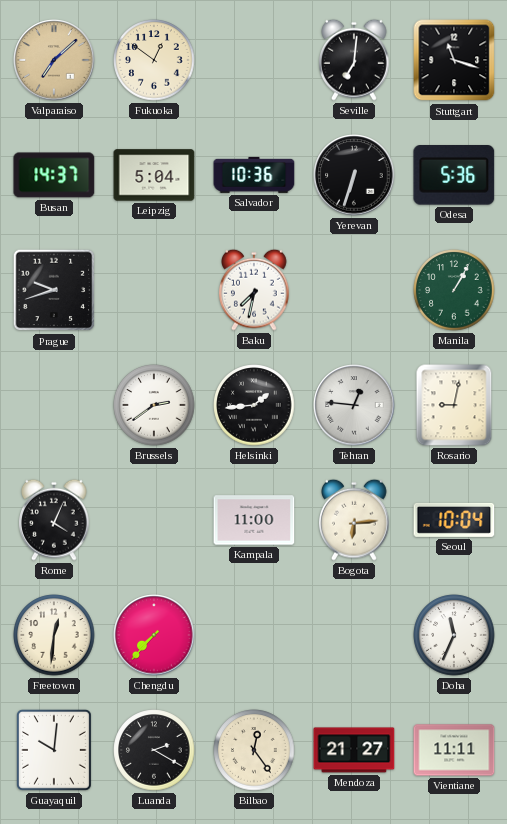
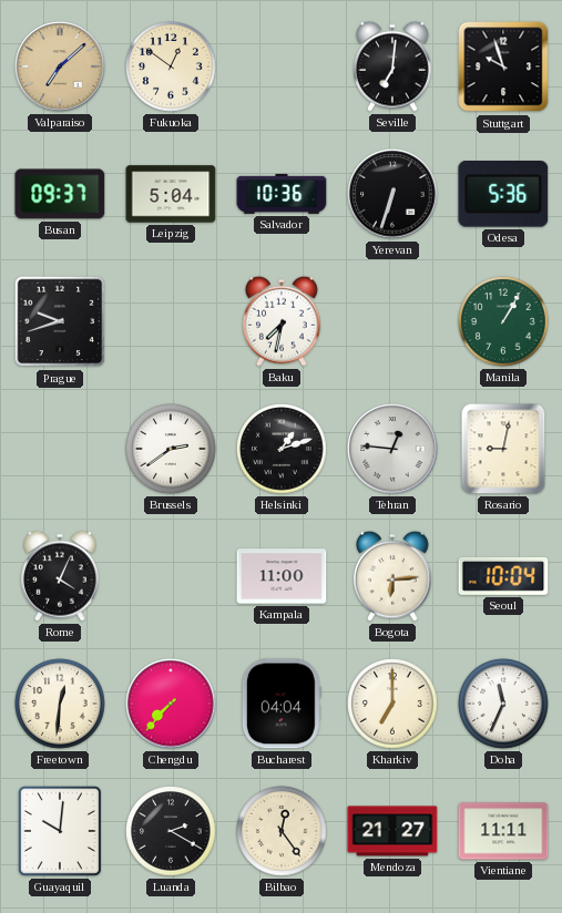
Stuttgart: 11:18 -> 9:57 (503, 66)
Busan: 14:37 -> 09:37 (60, 194)
Helsinki: 1:44 -> 1:12 (282, 449)
Bucharest: none -> 04:04 (282, 704)
Kharkiv: none -> 7:00 (392, 704)
